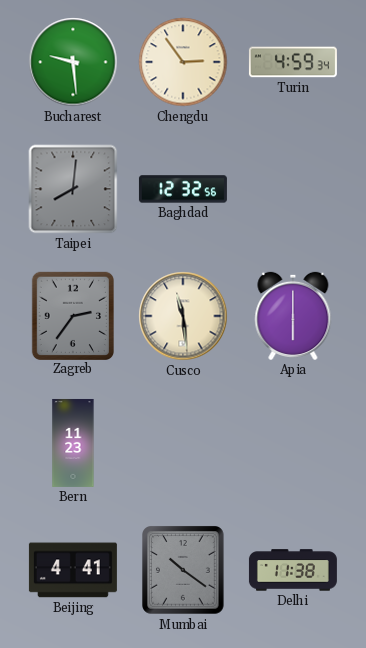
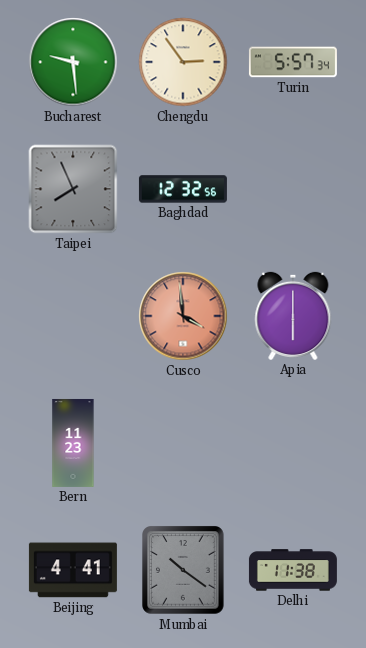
Turin: 4:59 -> 5:57 (293, 62)
Taipei: 8:01 -> 7:56 (73, 189)
Zagreb: 2:36 -> none (72, 315)
Cusco: 11:29 -> 3:59 (183, 316)
Cusco dial: cream -> salmon (183, 316)
